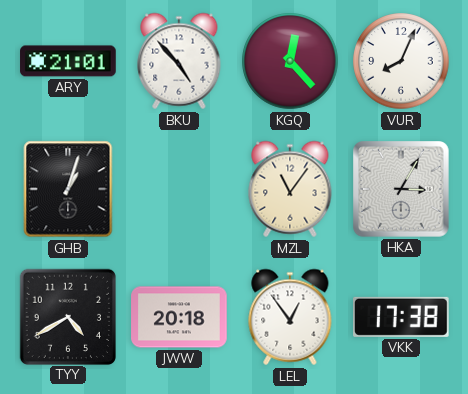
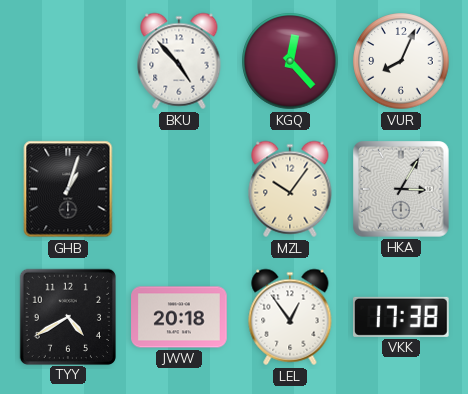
ARY: 21:01 -> none (68, 61)
MZL: 11:06 -> 10:06 (290, 189)
